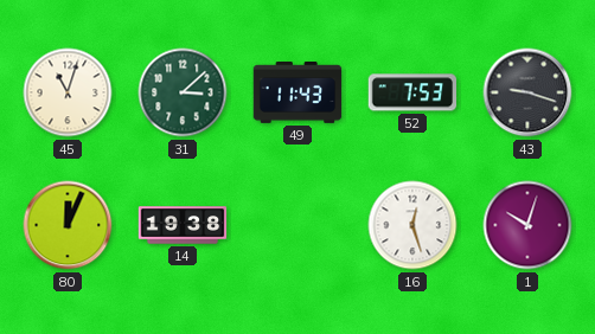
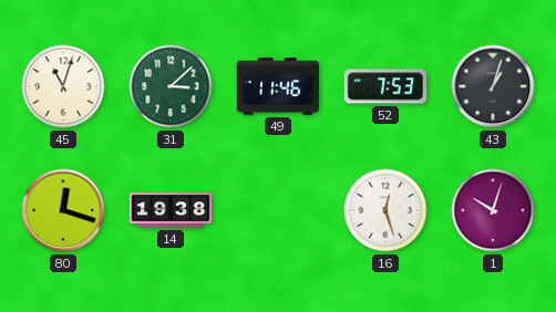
49: 11:43 -> 11:46 (278, 87)
43: 9:18 -> 1:03 (493, 86)
80: 12:04 -> 12:18 (63, 210)
